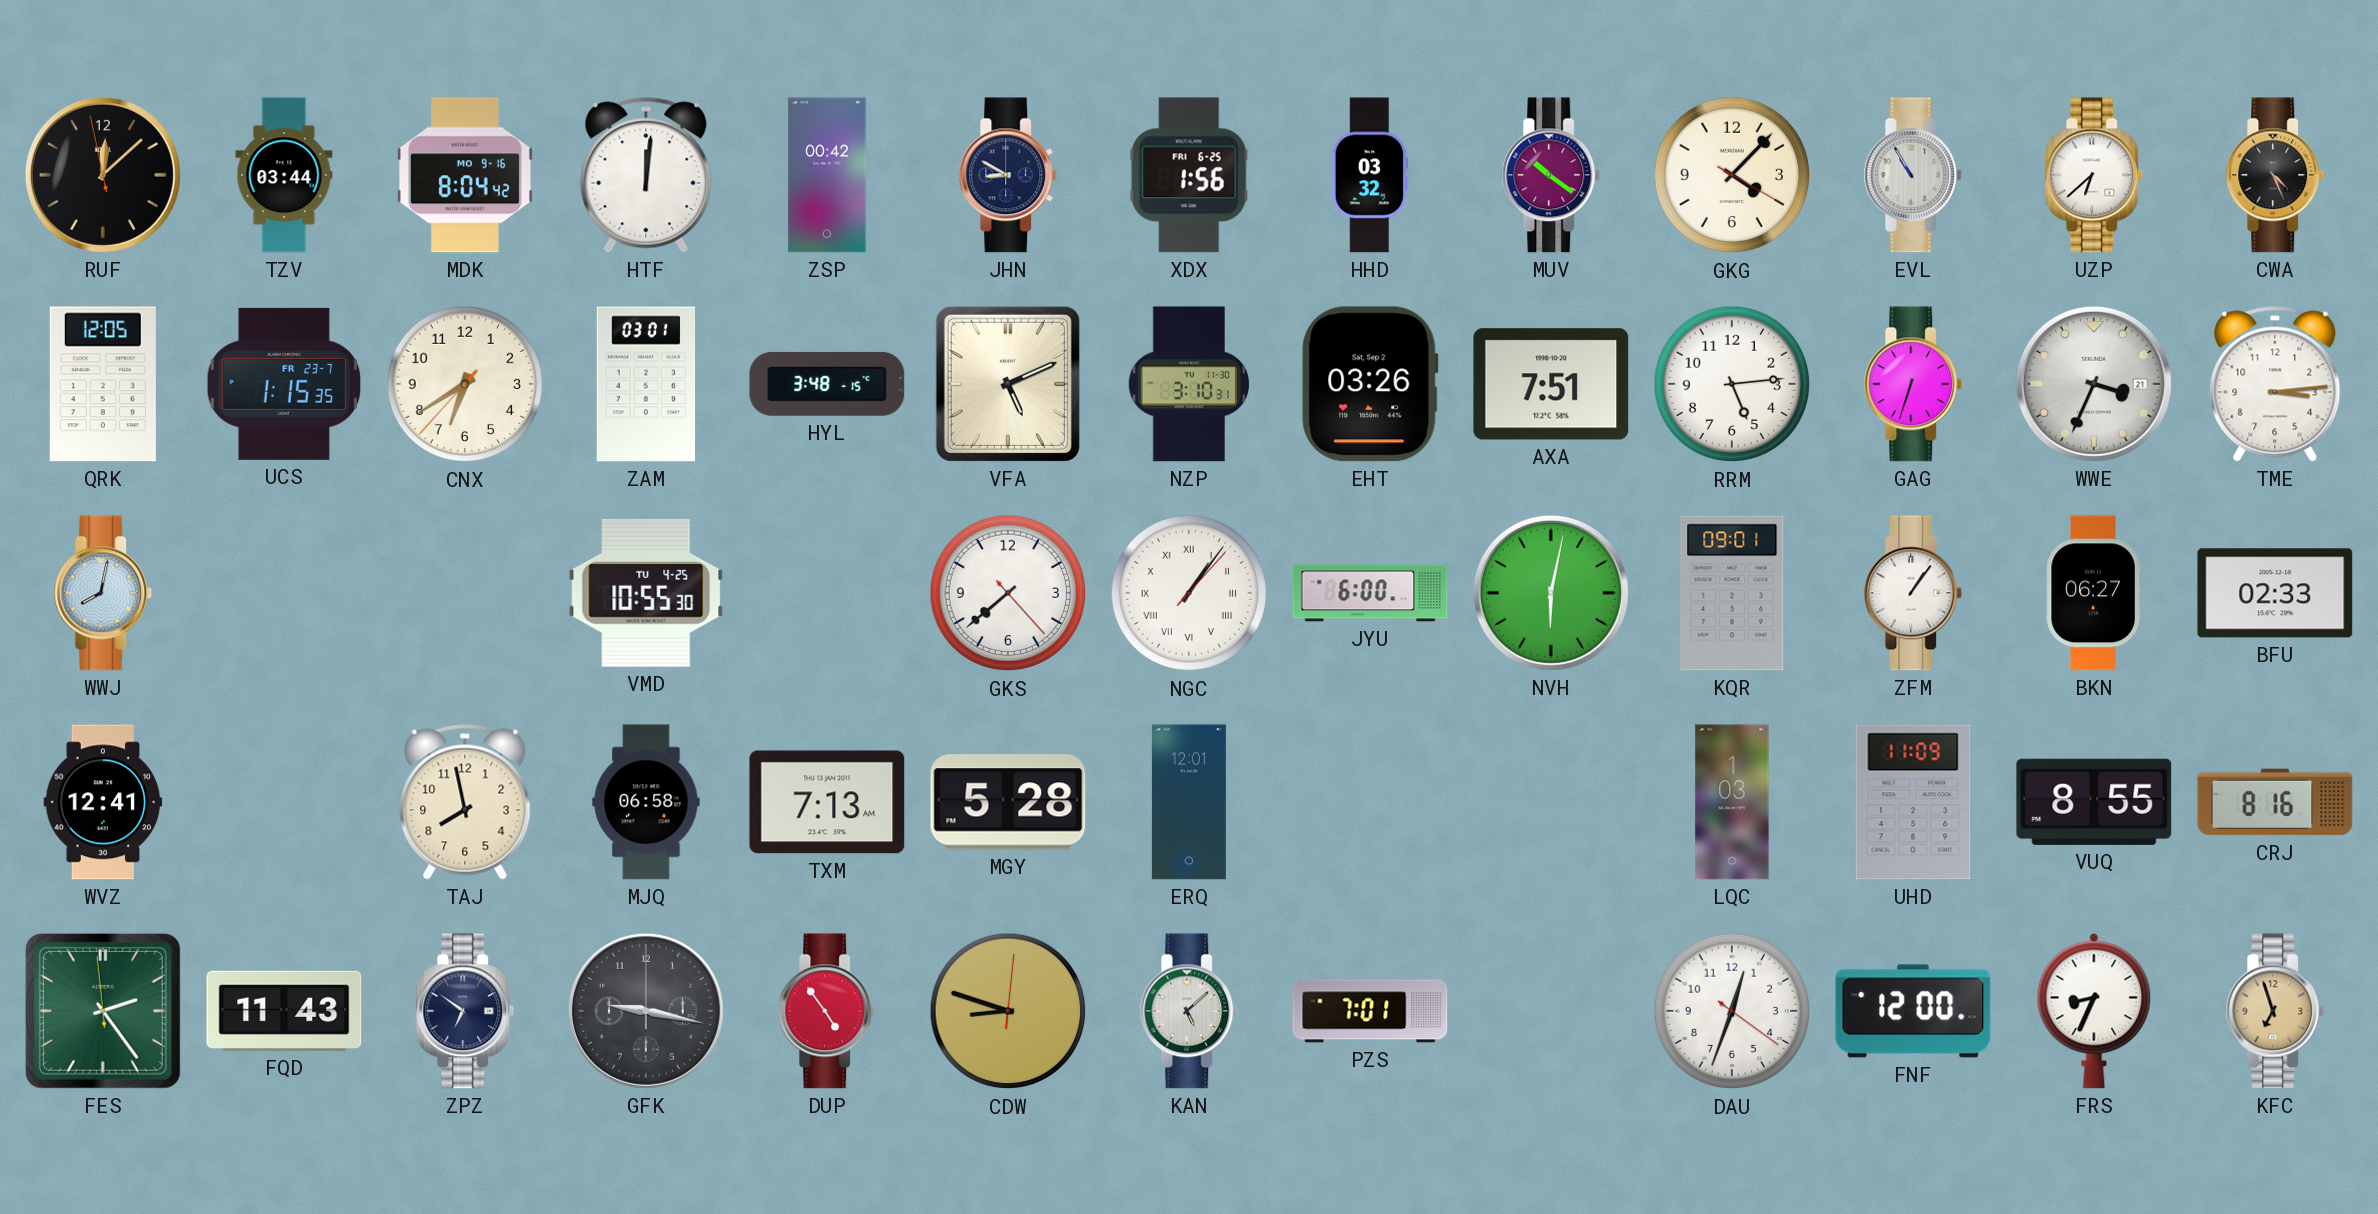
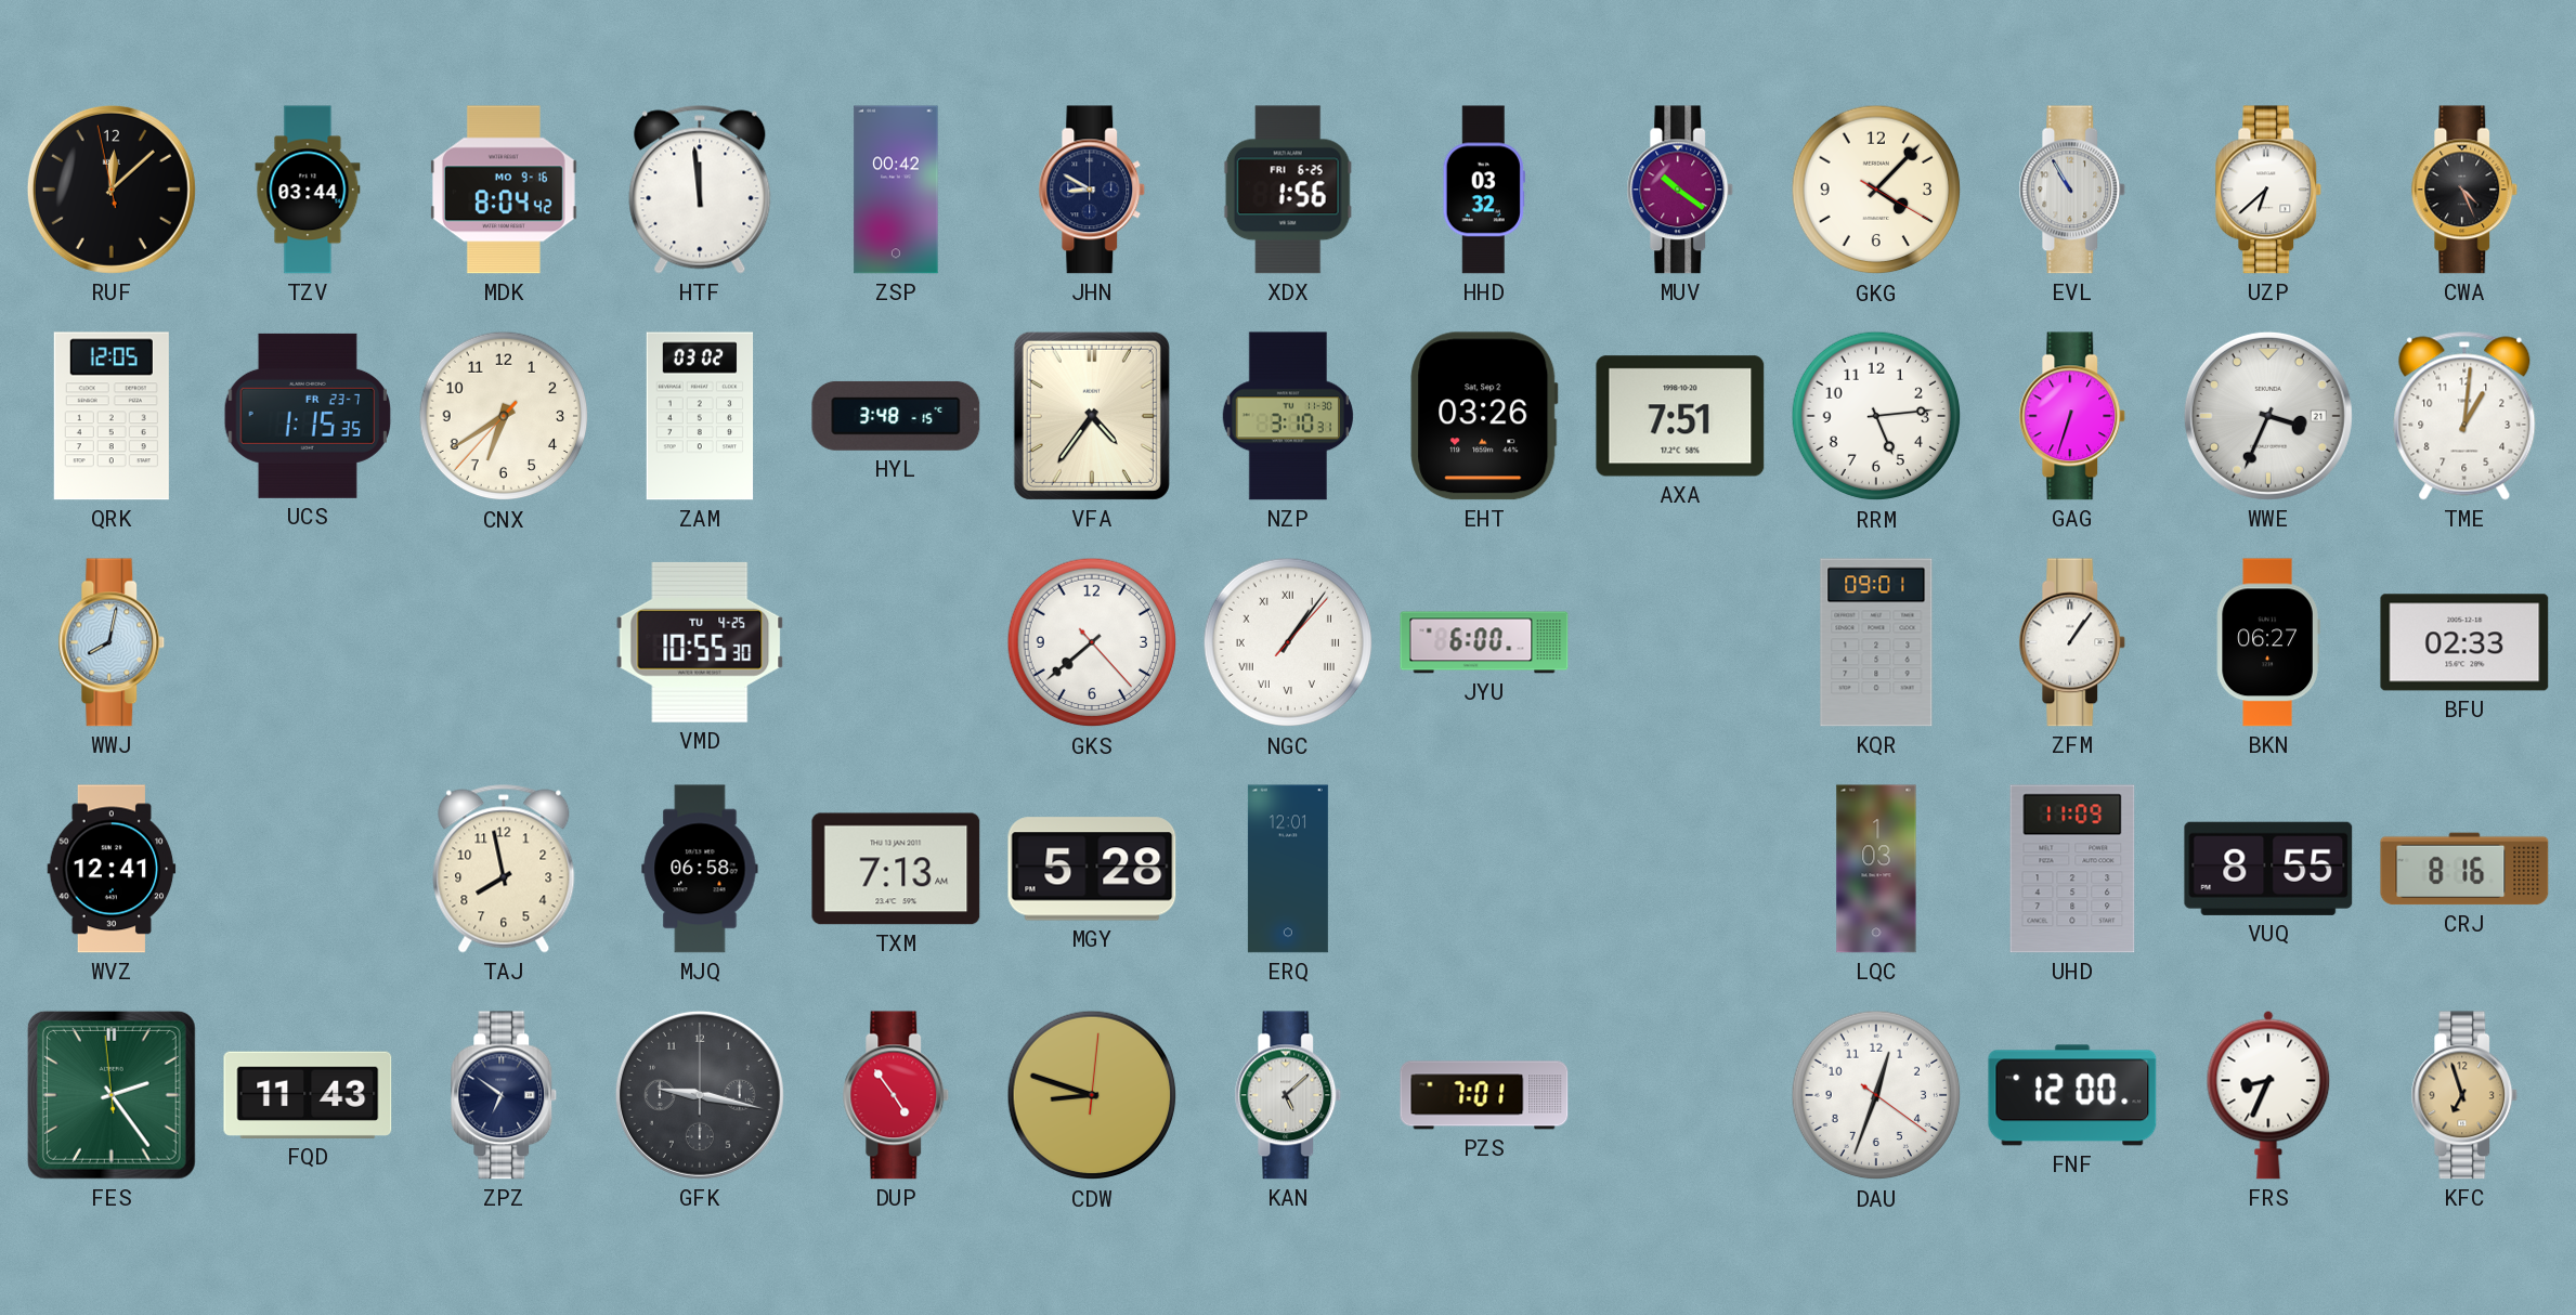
HTF: 12:01 -> 11:59 (700, 190)
ZAM: 03:01 -> 03:02 (700, 416)
VFA: 5:11 -> 4:36 (1092, 416)
TME: 3:14 -> 1:01 (2464, 416)
NVH: 6:02 -> none (1551, 593)
